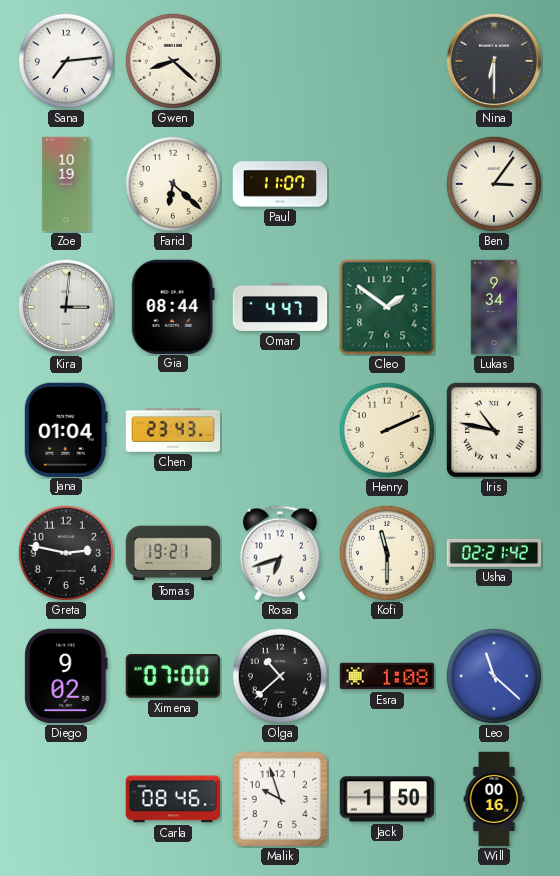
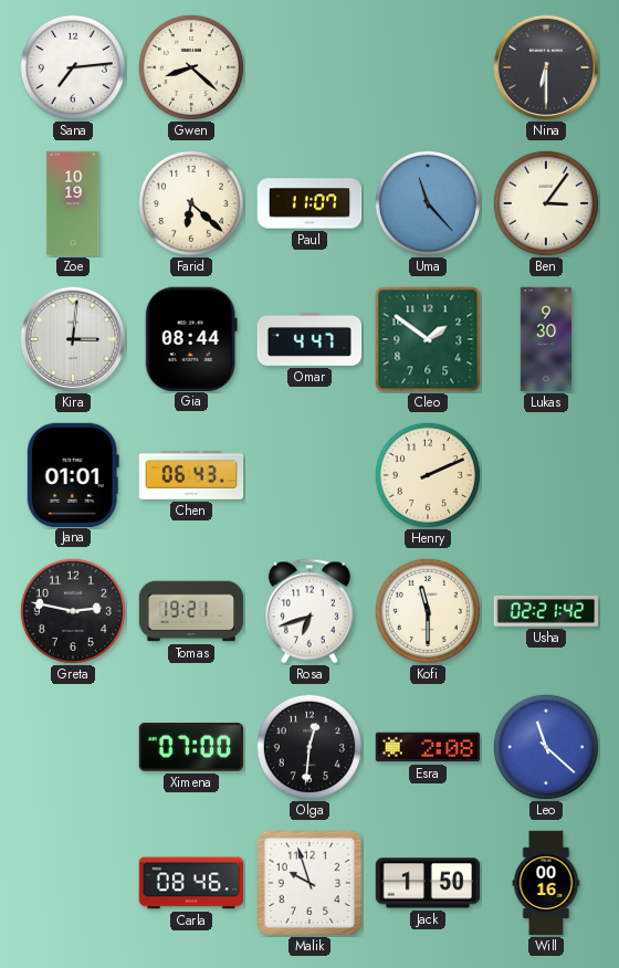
Uma: none -> 11:23 (428, 203)
Lukas: 9:34 -> 9:30 (545, 339)
Jana: 01:04 -> 01:01 (73, 474)
Chen: 23:43 -> 06:43 (191, 475)
Iris: 10:47 -> none (495, 431)
Diego: 9:02 -> none (66, 676)
Olga: 10:38 -> 12:31 (309, 747)
Esra: 1:08 -> 2:08 (428, 747)
